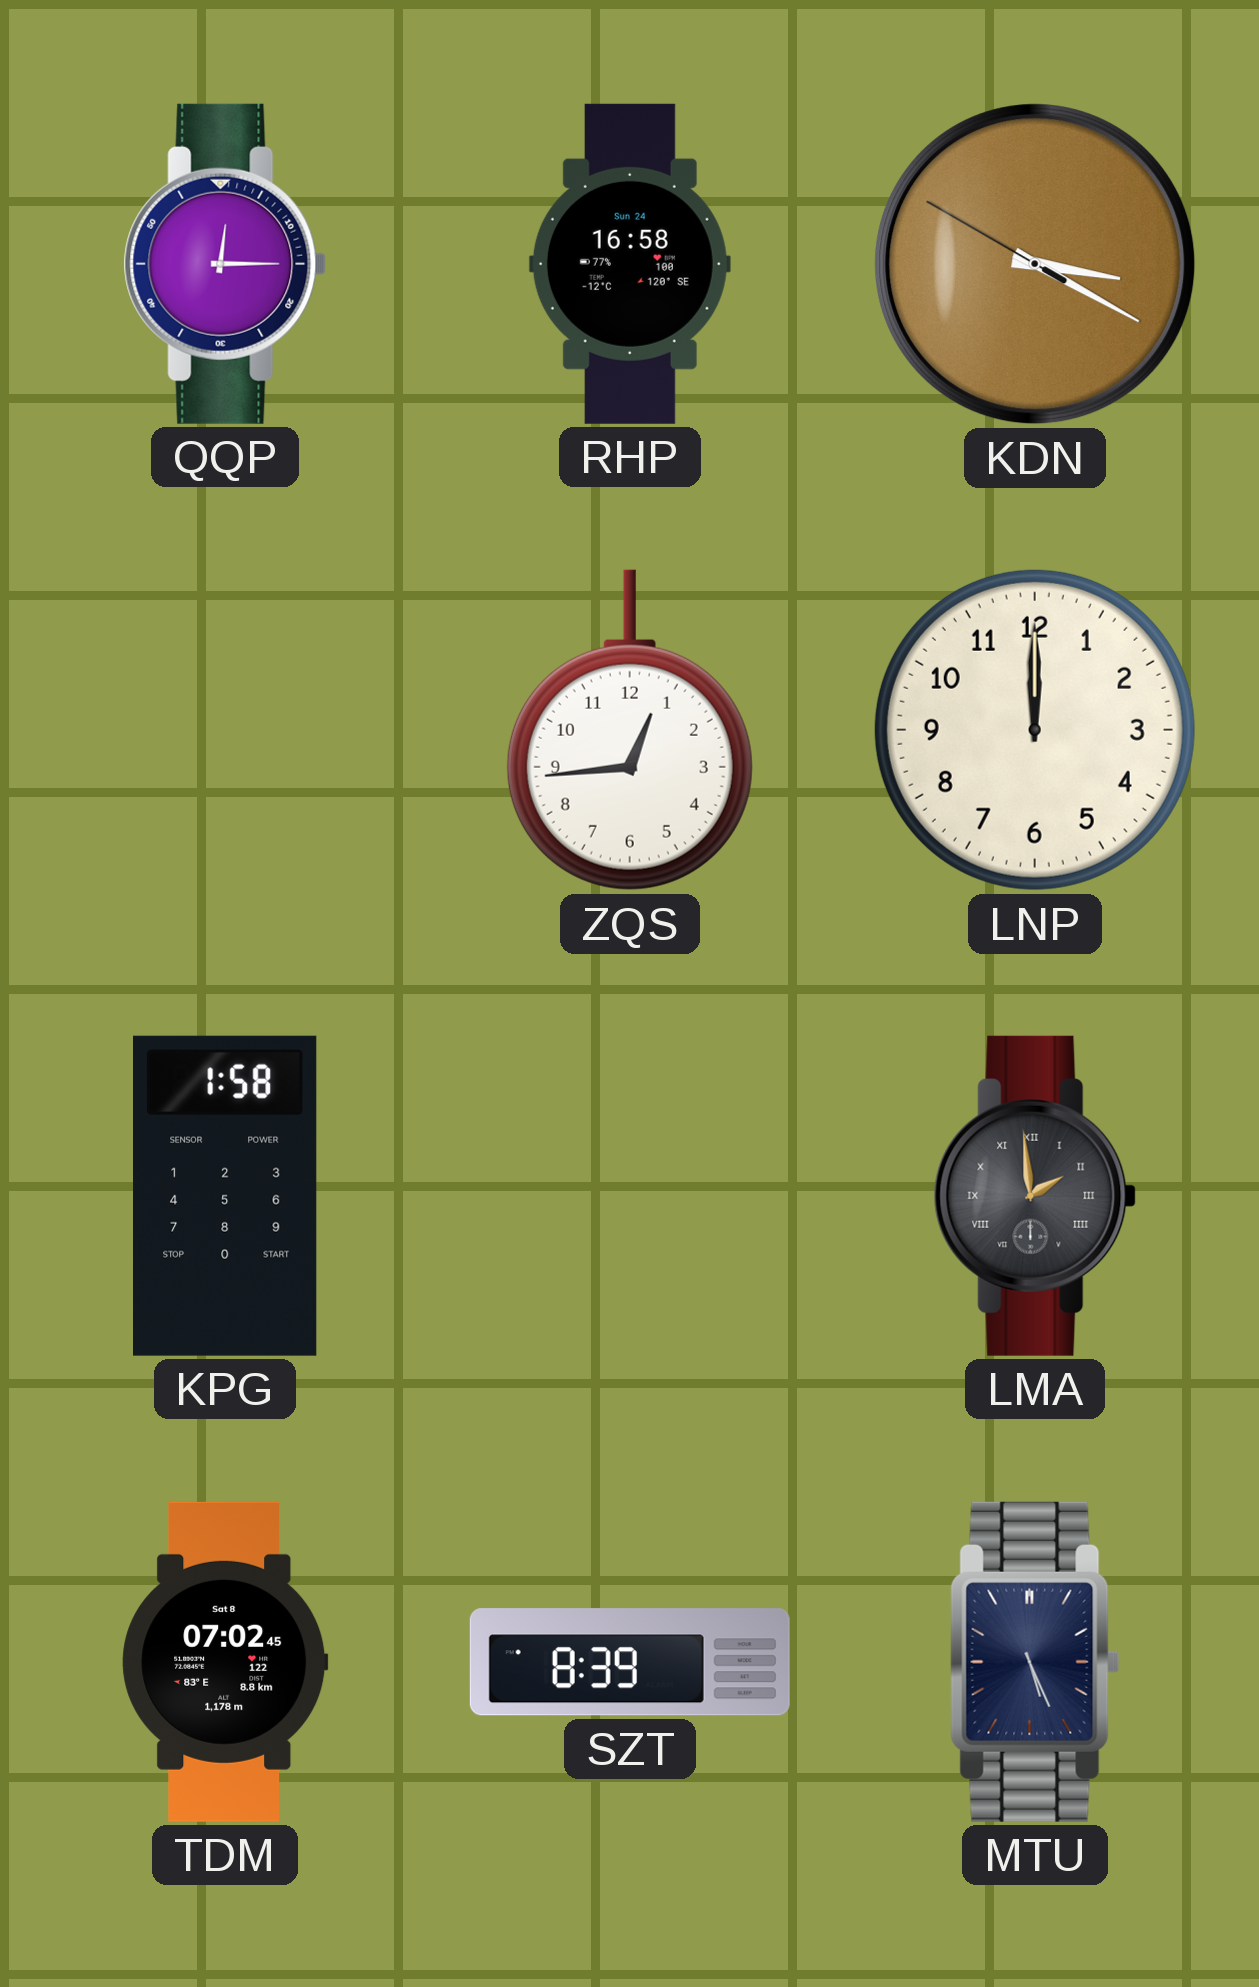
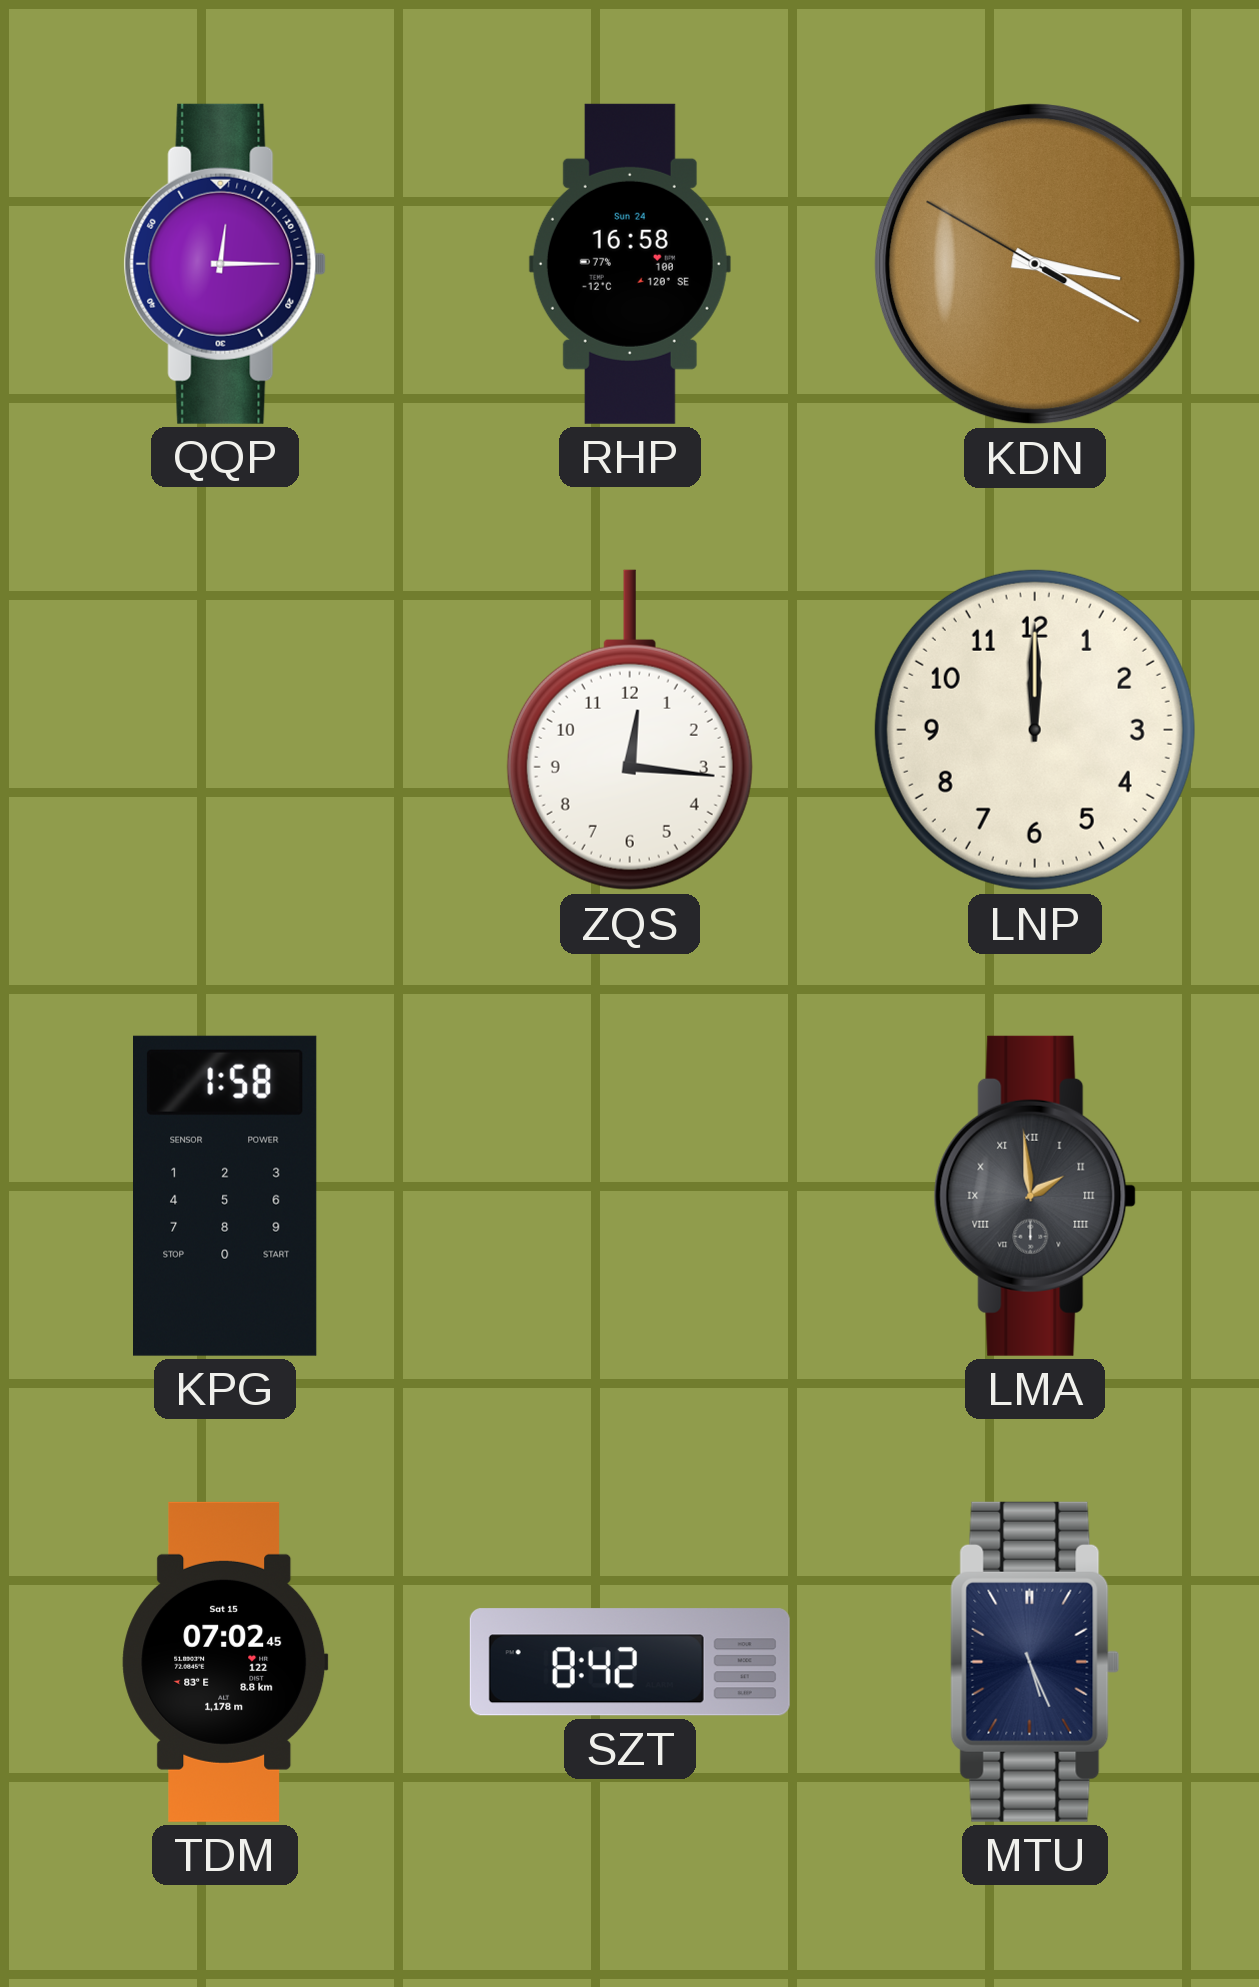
ZQS: 12:44 -> 12:16 (630, 730)
TDM date: Sat 8 -> Sat 15 (225, 1662)
SZT: 8:39 -> 8:42 (630, 1662)
